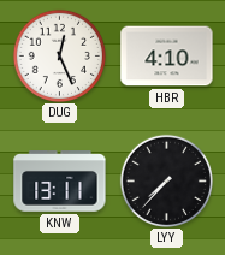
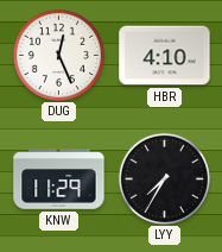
KNW: 13:11 -> 11:29 (59, 179)
LYY: 7:37 -> 7:35 (164, 178)
